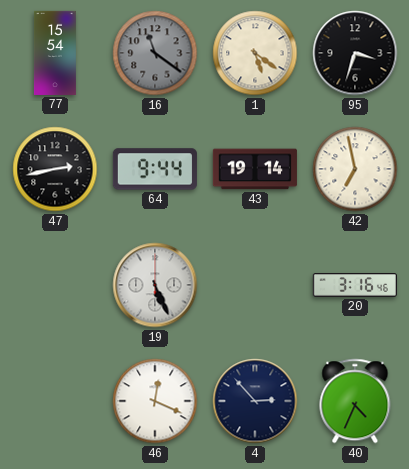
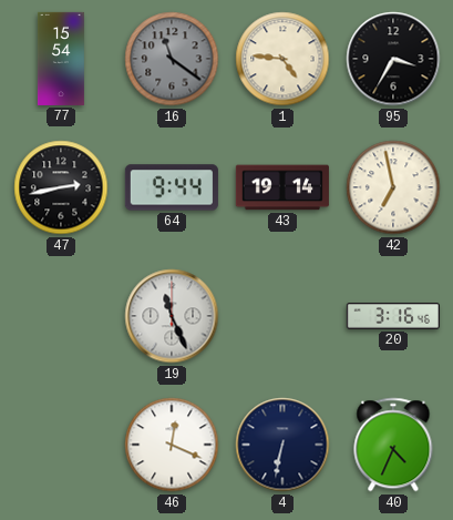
1: 5:21 -> 4:46 (282, 59)
95: 3:33 -> 3:35 (393, 59)
19: 5:26 -> 11:26 (172, 316)
4: 2:53 -> 6:32 (282, 445)
